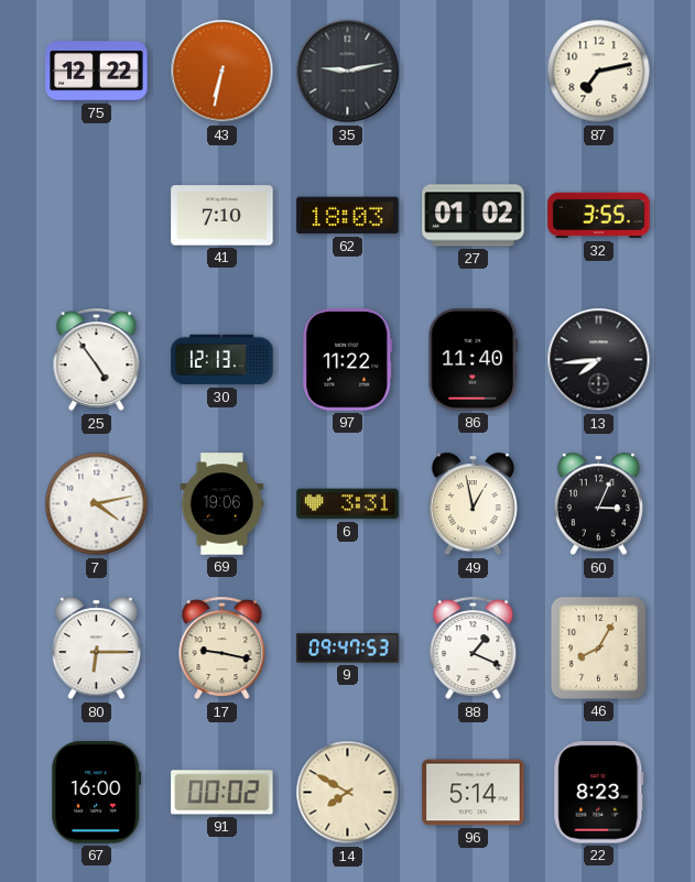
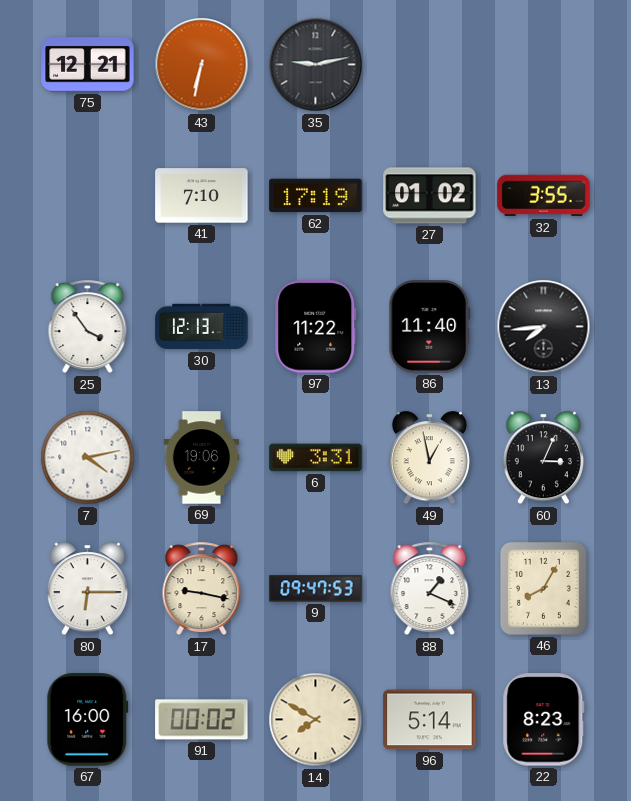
75: 12:22 -> 12:21 (88, 65)
87: 7:13 -> none (599, 72)
62: 18:03 -> 17:19 (316, 196)
25: 4:54 -> 3:54 (88, 327)
